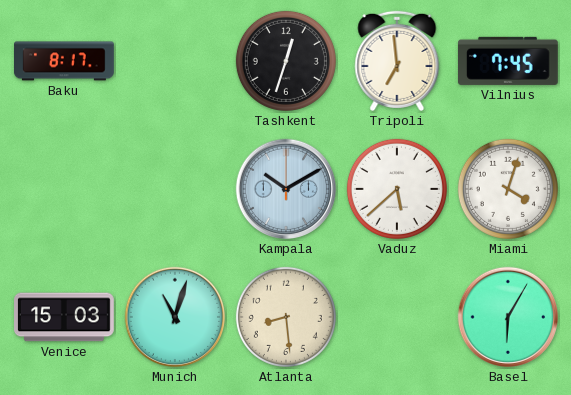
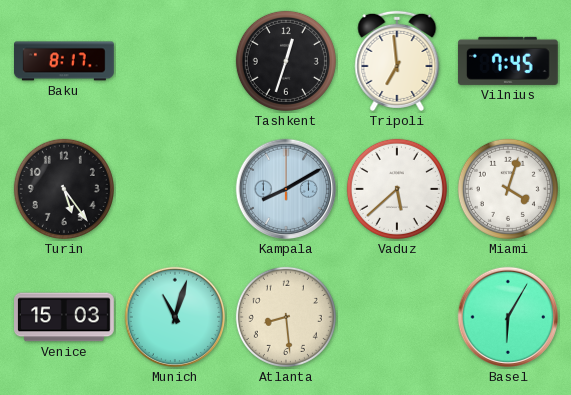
Turin: none -> 5:24 (64, 189)
Kampala: 10:10 -> 8:10 (286, 189)
